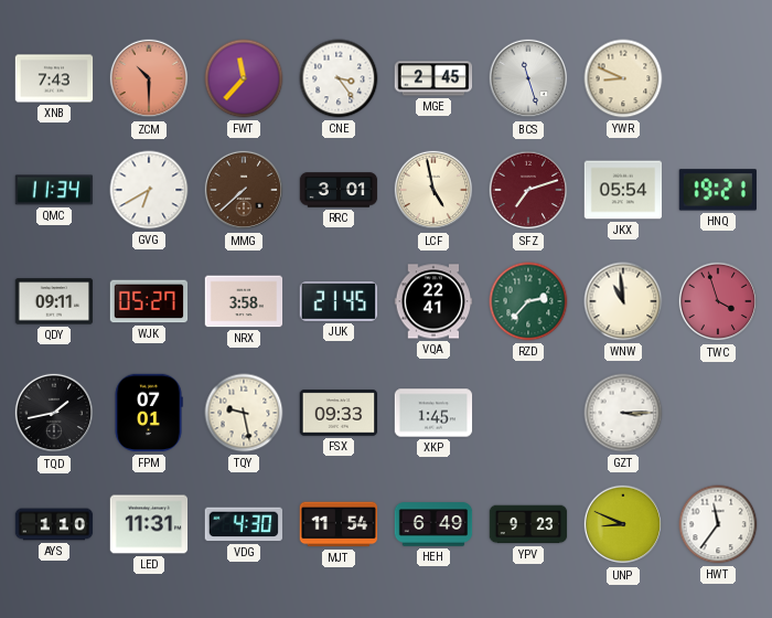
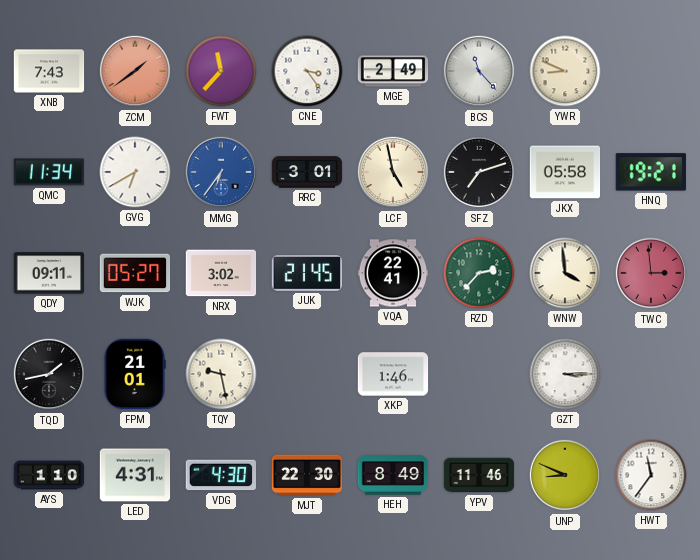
ZCM: 10:30 -> 1:39 (135, 71)
MGE: 2:45 -> 2:49 (393, 71)
BCS: 11:27 -> 11:23 (479, 71)
MMG: 7:38 -> 6:36 (221, 172)
MMG dial: brown -> blue (221, 172)
SFZ dial: burgundy -> black (479, 172)
JKX: 05:54 -> 05:58 (565, 172)
NRX: 3:58 -> 3:02 (221, 273)
WNW: 10:59 -> 3:59 (565, 273)
TWC: 3:57 -> 2:59 (651, 273)
FPM: 07:01 -> 21:01 (135, 374)
FSX: 09:33 -> none (339, 413)
XKP: 1:45 -> 1:46 (393, 374)
LED: 11:31 -> 4:31 (135, 475)
MJT: 11:54 -> 22:30 (307, 475)
HEH: 6:49 -> 8:49 (393, 475)
YPV: 9:23 -> 11:46 (479, 475)
